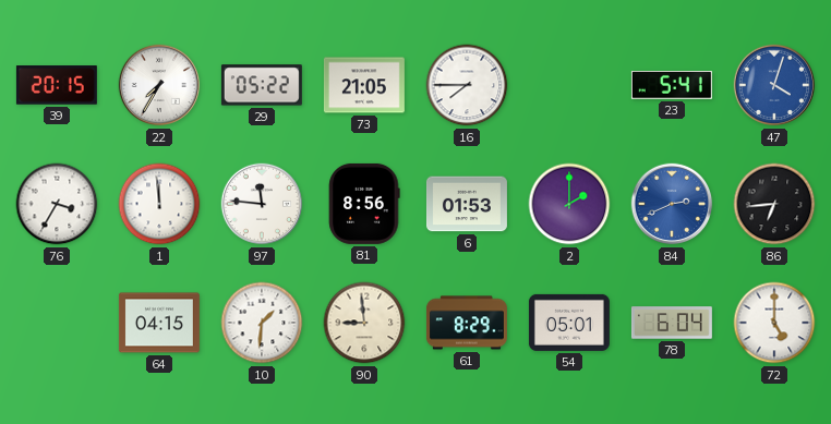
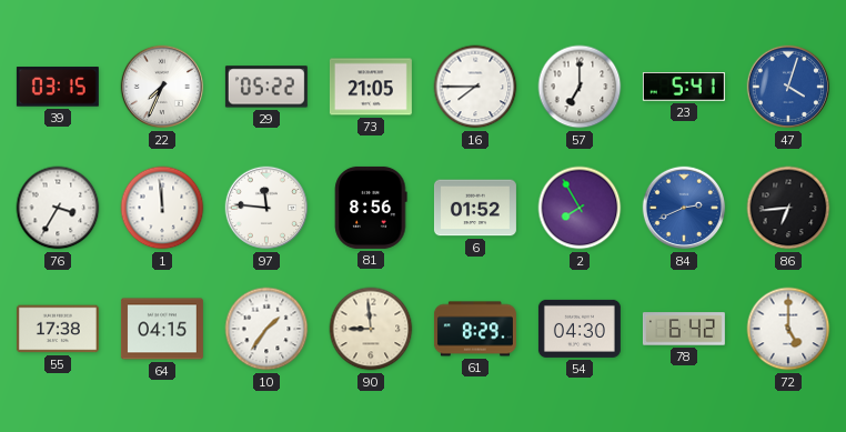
39: 20:15 -> 03:15 (58, 87)
22: 7:35 -> 7:34 (162, 87)
57: none -> 7:00 (580, 87)
6: 01:53 -> 01:52 (475, 208)
2: 2:00 -> 7:55 (580, 208)
55: none -> 17:38 (58, 329)
10: 1:31 -> 1:36 (266, 329)
54: 05:01 -> 04:30 (580, 329)
78: 6:04 -> 6:42 (684, 329)
